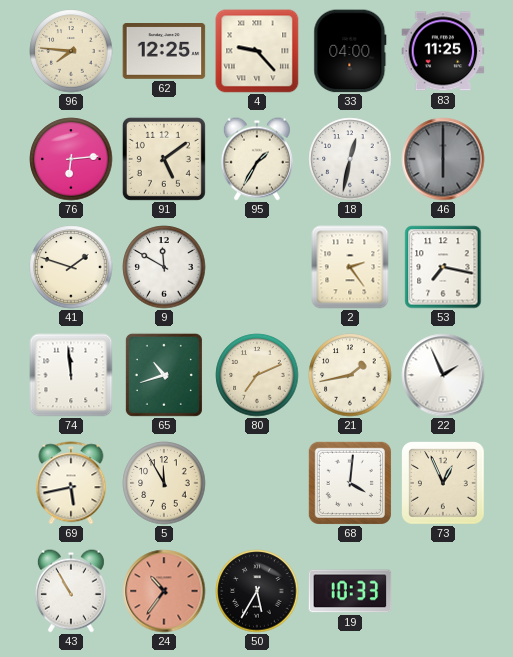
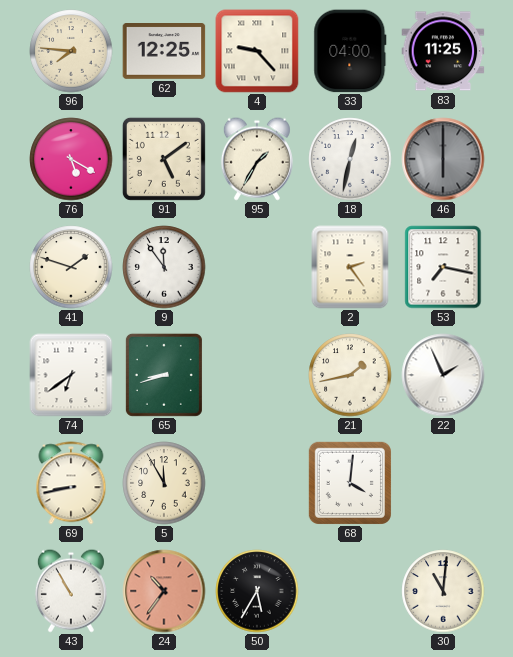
76: 6:14 -> 5:20 (71, 159)
9: 11:50 -> 11:54 (164, 267)
74: 11:59 -> 6:39 (71, 375)
65: 10:42 -> 8:42 (164, 375)
80: 7:11 -> none (257, 375)
69: 5:43 -> 8:43 (71, 483)
73: 12:56 -> none (443, 483)
19: 10:33 -> none (350, 591)
30: none -> 11:01 (443, 591)
